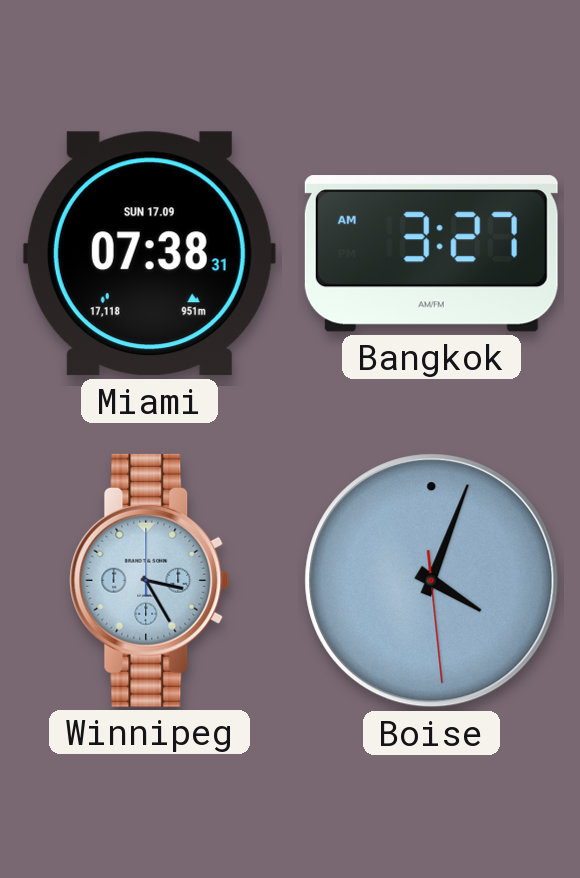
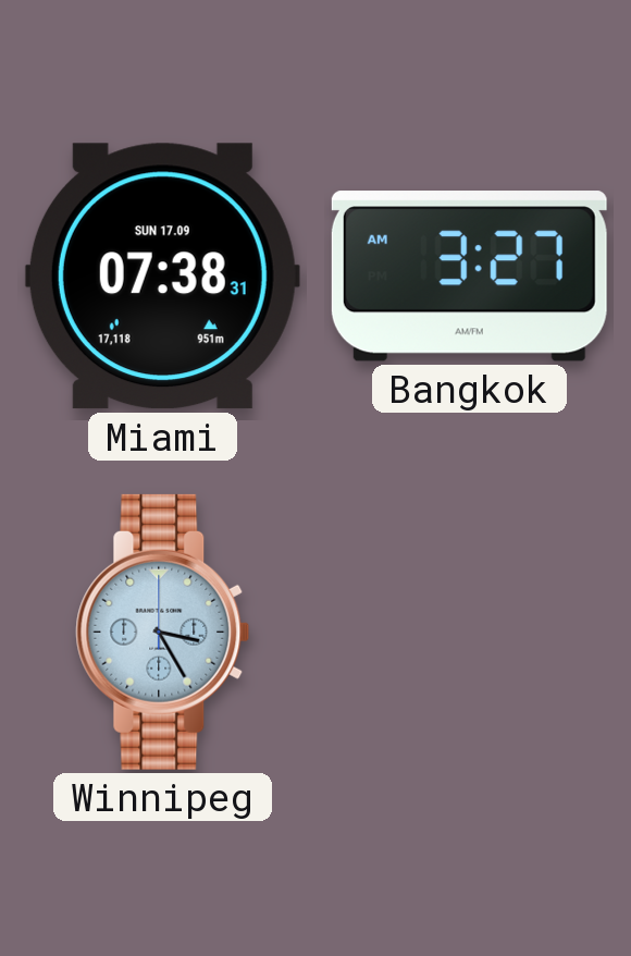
Boise: 4:03 -> none (432, 581)
